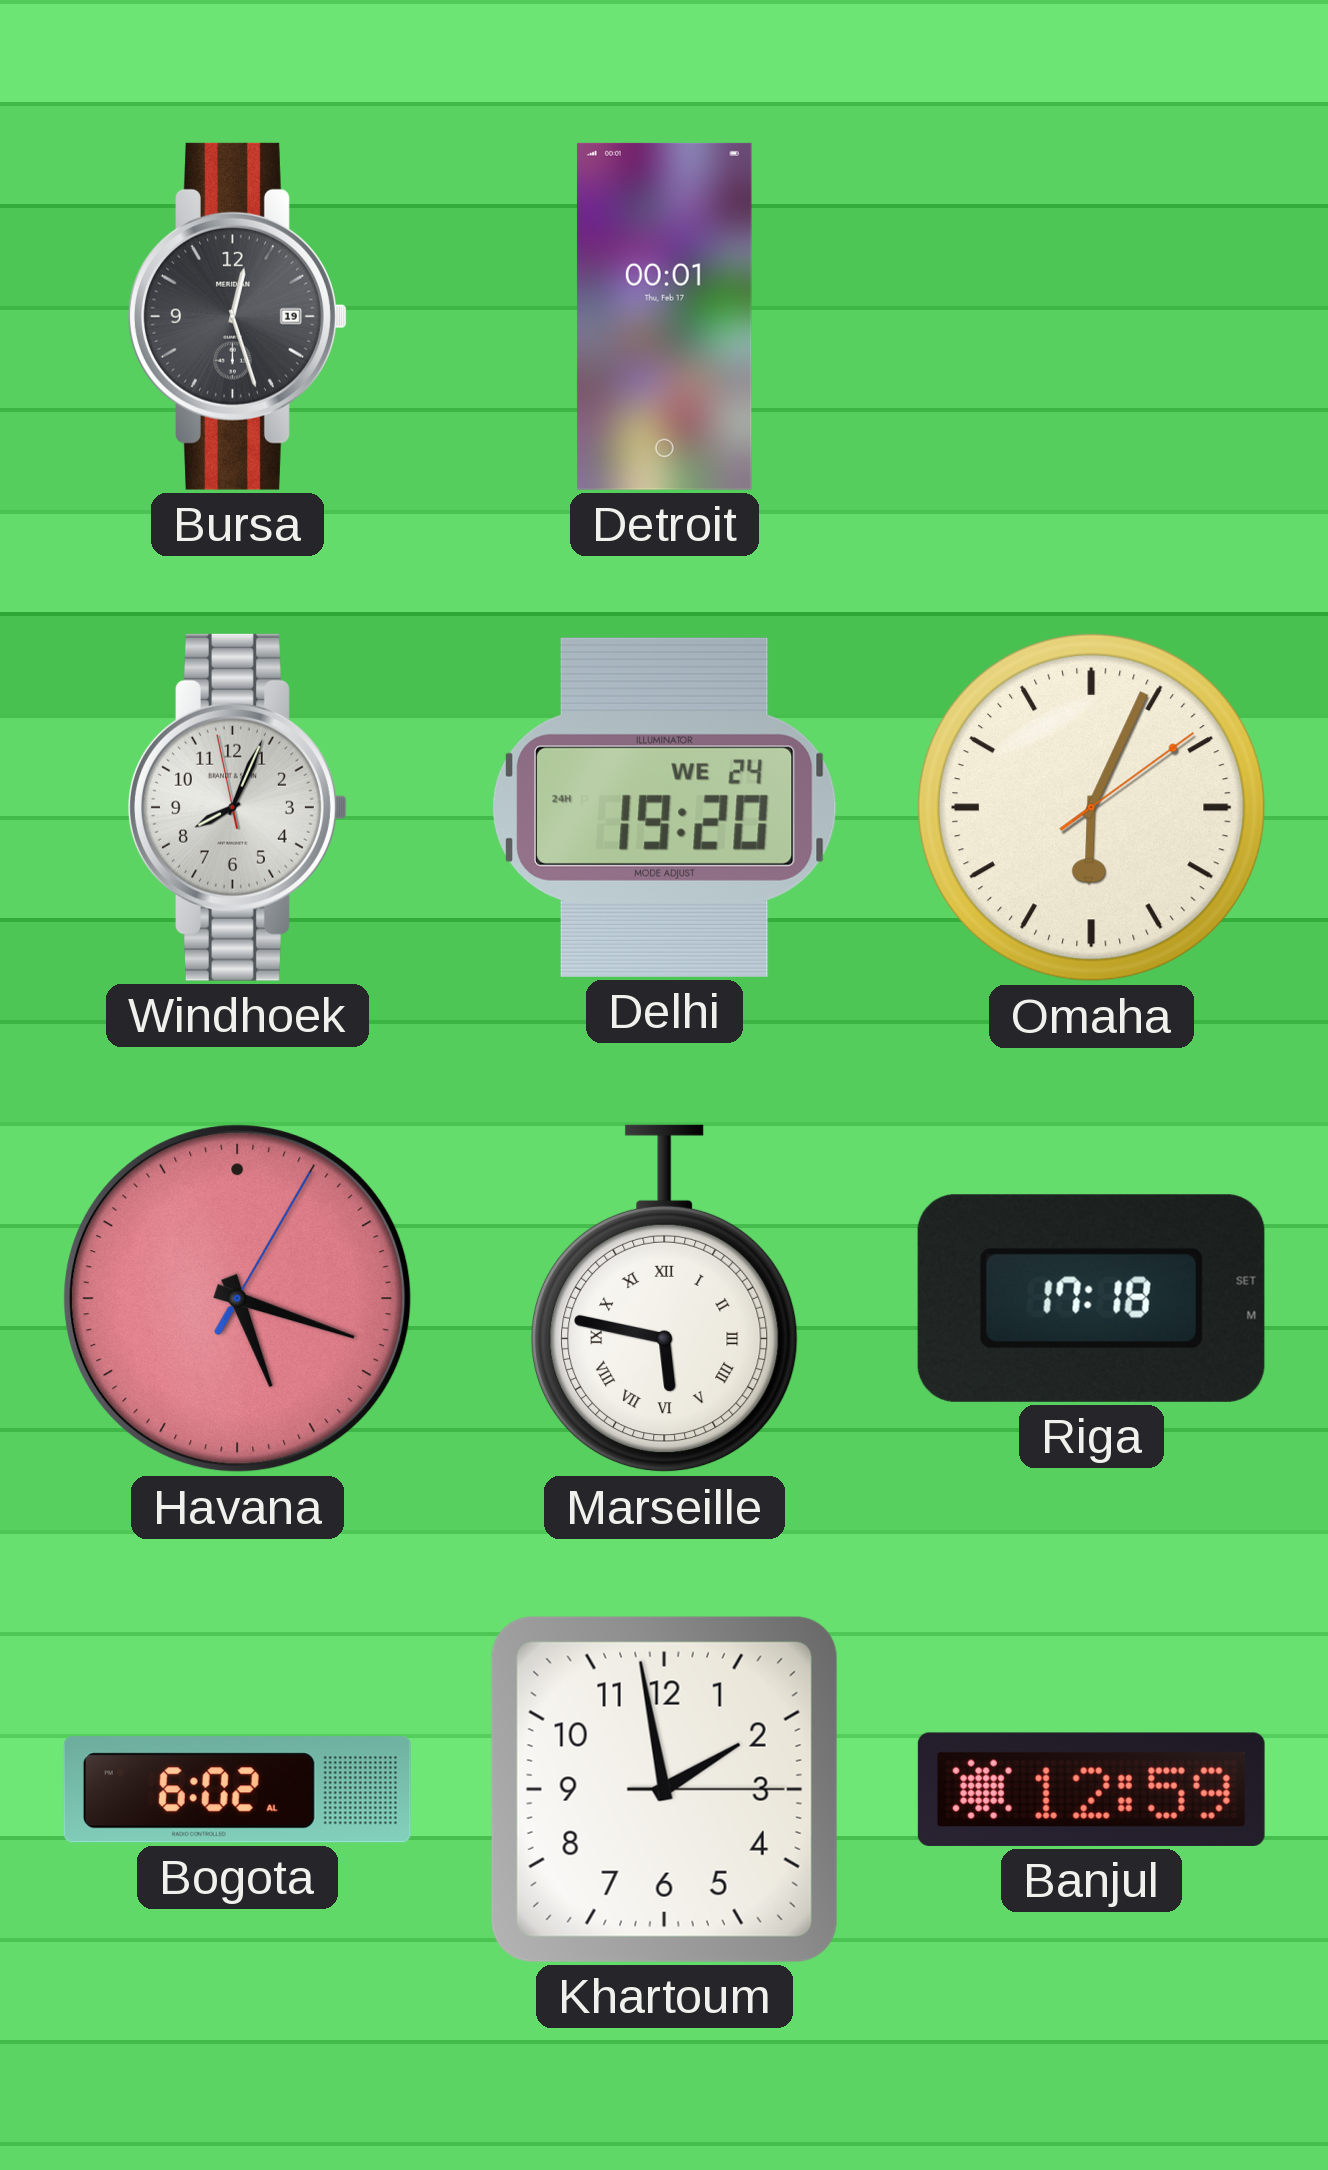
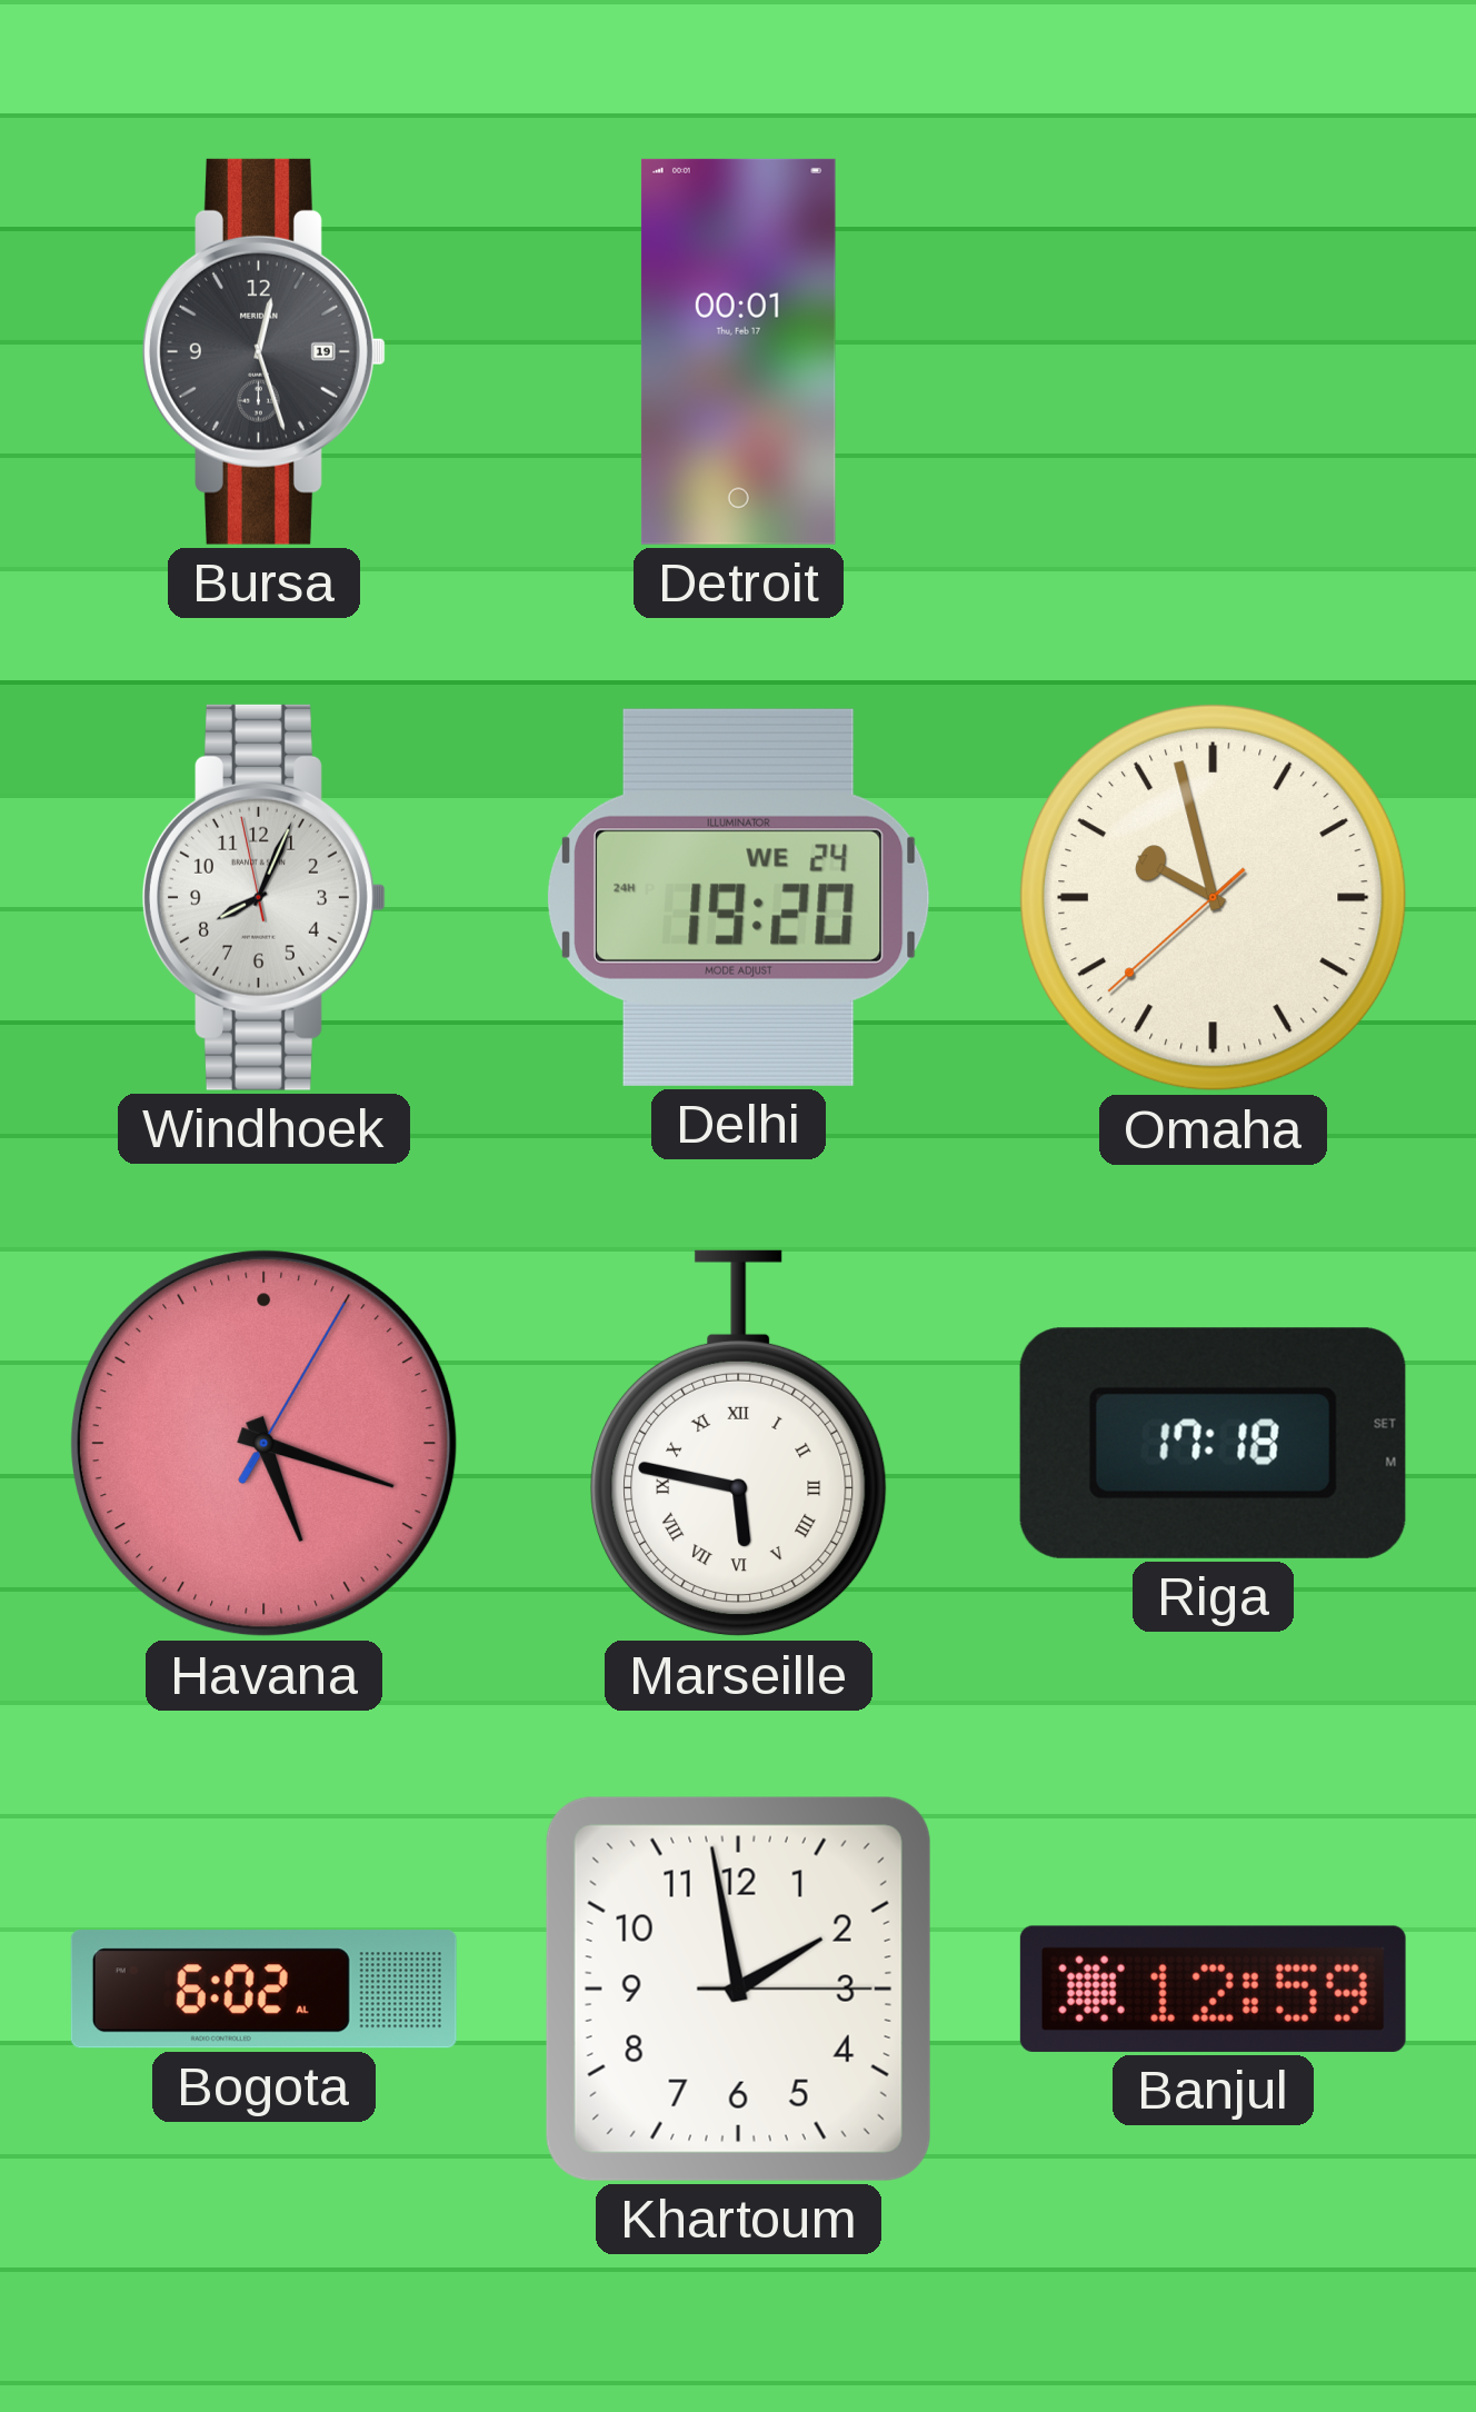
Omaha: 6:04 -> 9:57 (1213, 897)
